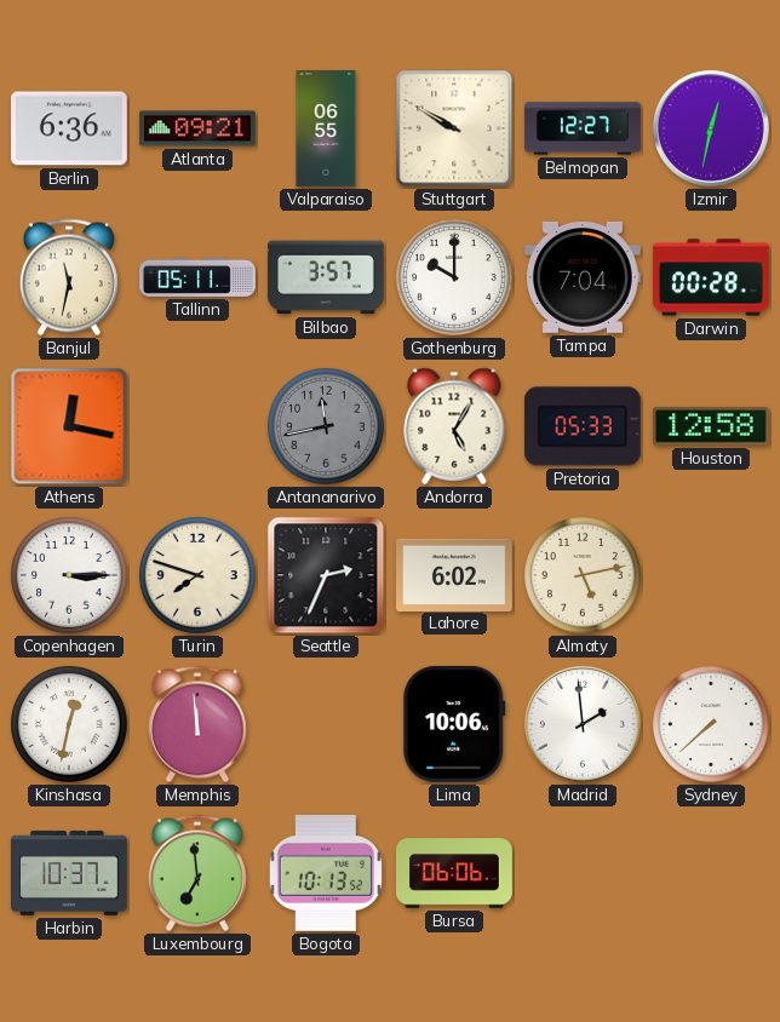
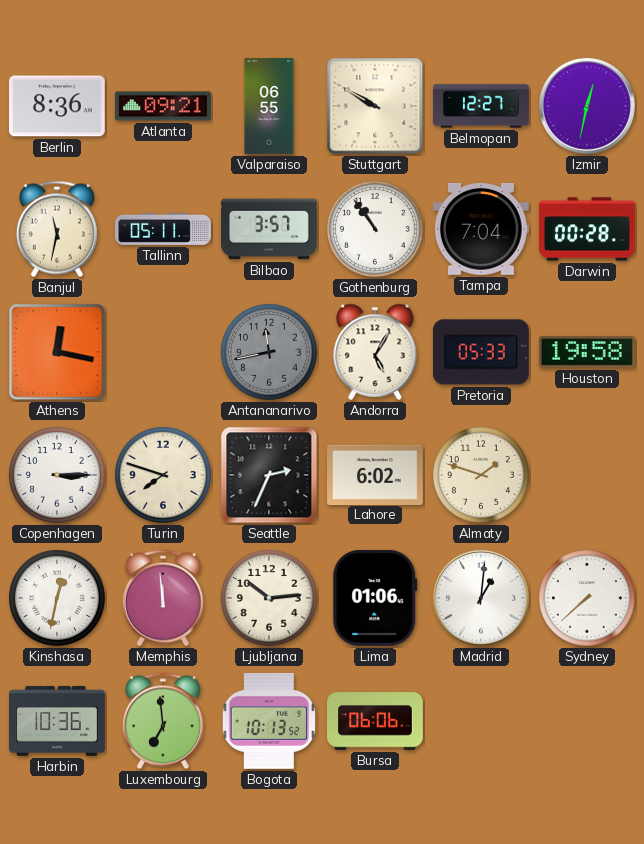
Berlin: 6:36 -> 8:36 (57, 106)
Gothenburg: 10:00 -> 10:54 (375, 229)
Houston: 12:58 -> 19:58 (588, 352)
Almaty: 5:13 -> 1:48 (481, 475)
Ljubljana: none -> 10:14 (269, 598)
Lima: 10:06 -> 01:06 (375, 598)
Madrid: 1:59 -> 1:01 (481, 598)
Harbin: 10:37 -> 10:36 (57, 721)
